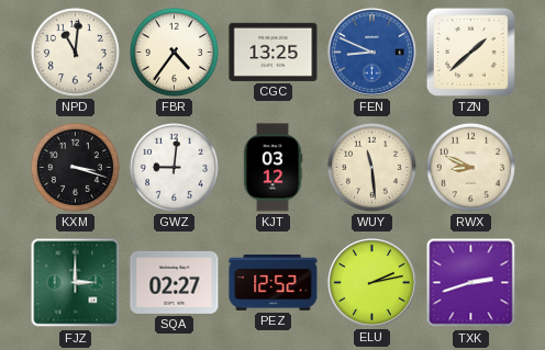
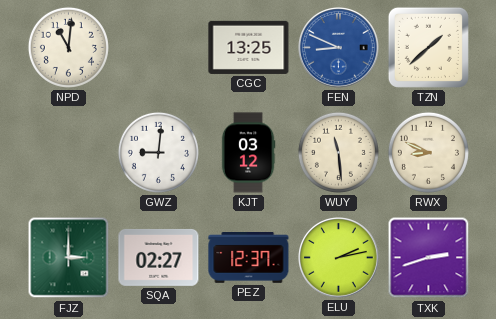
FBR: 4:36 -> none (174, 52)
KXM: 3:18 -> none (75, 167)
PEZ: 12:52 -> 12:37 (249, 258)
